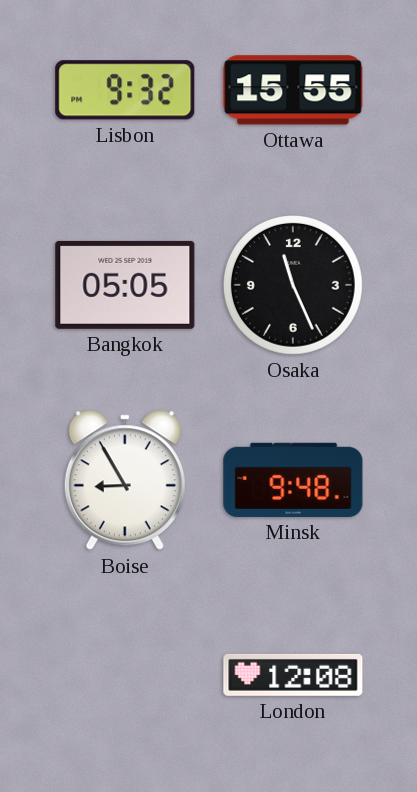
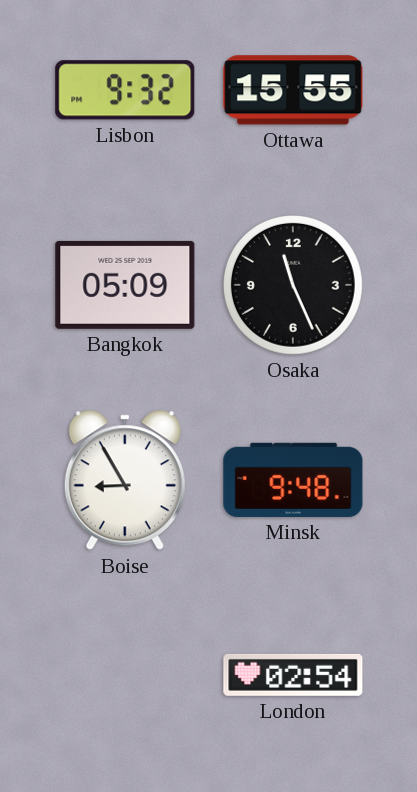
Bangkok: 05:05 -> 05:09 (125, 285)
London: 12:08 -> 02:54 (293, 675)
